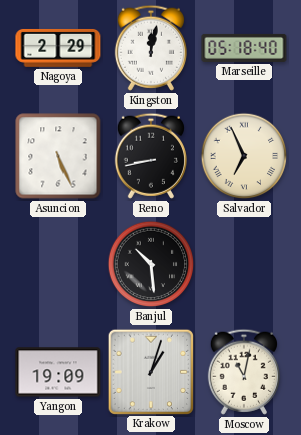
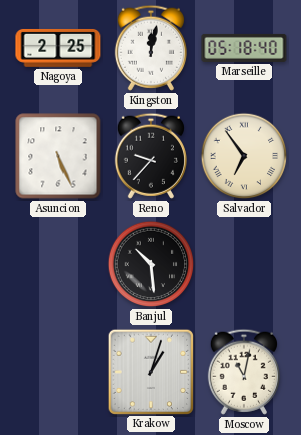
Nagoya: 2:29 -> 2:25 (58, 48)
Reno: 8:43 -> 9:37 (151, 156)
Salvador: 6:56 -> 6:54 (244, 156)
Yangon: 19:09 -> none (58, 372)
